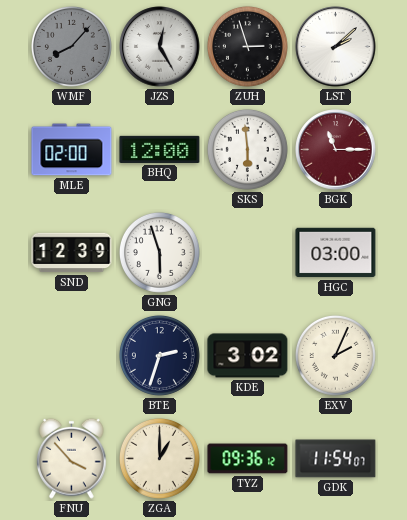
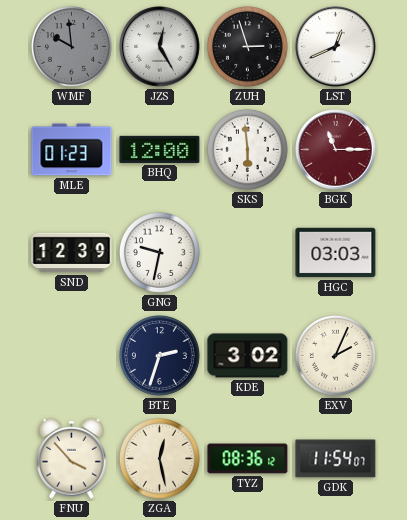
WMF: 8:07 -> 9:59 (71, 46)
LST: 2:08 -> 12:41 (336, 47)
MLE: 02:00 -> 01:23 (72, 150)
GNG: 5:57 -> 9:32 (159, 252)
HGC: 03:00 -> 03:03 (336, 253)
ZGA: 1:00 -> 12:28 (159, 458)
TYZ: 09:36 -> 08:36 (248, 459)
